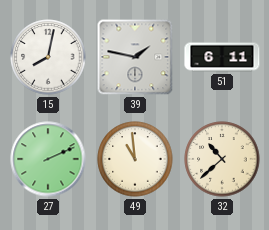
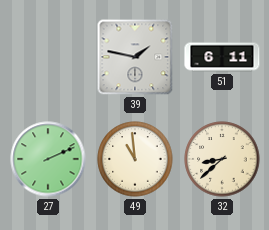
15: 8:02 -> none (48, 57)
32: 10:38 -> 8:38 (222, 159)
